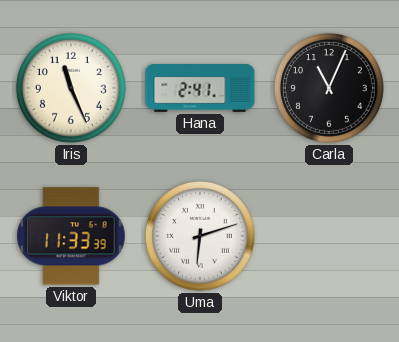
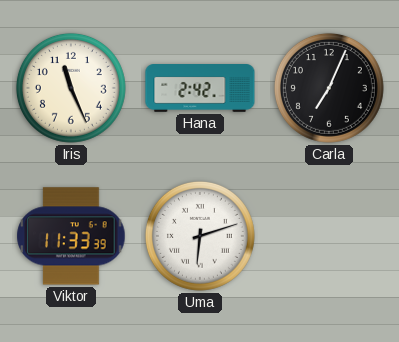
Hana: 2:41 -> 2:42 (200, 89)
Carla: 11:04 -> 7:04 (329, 88)
